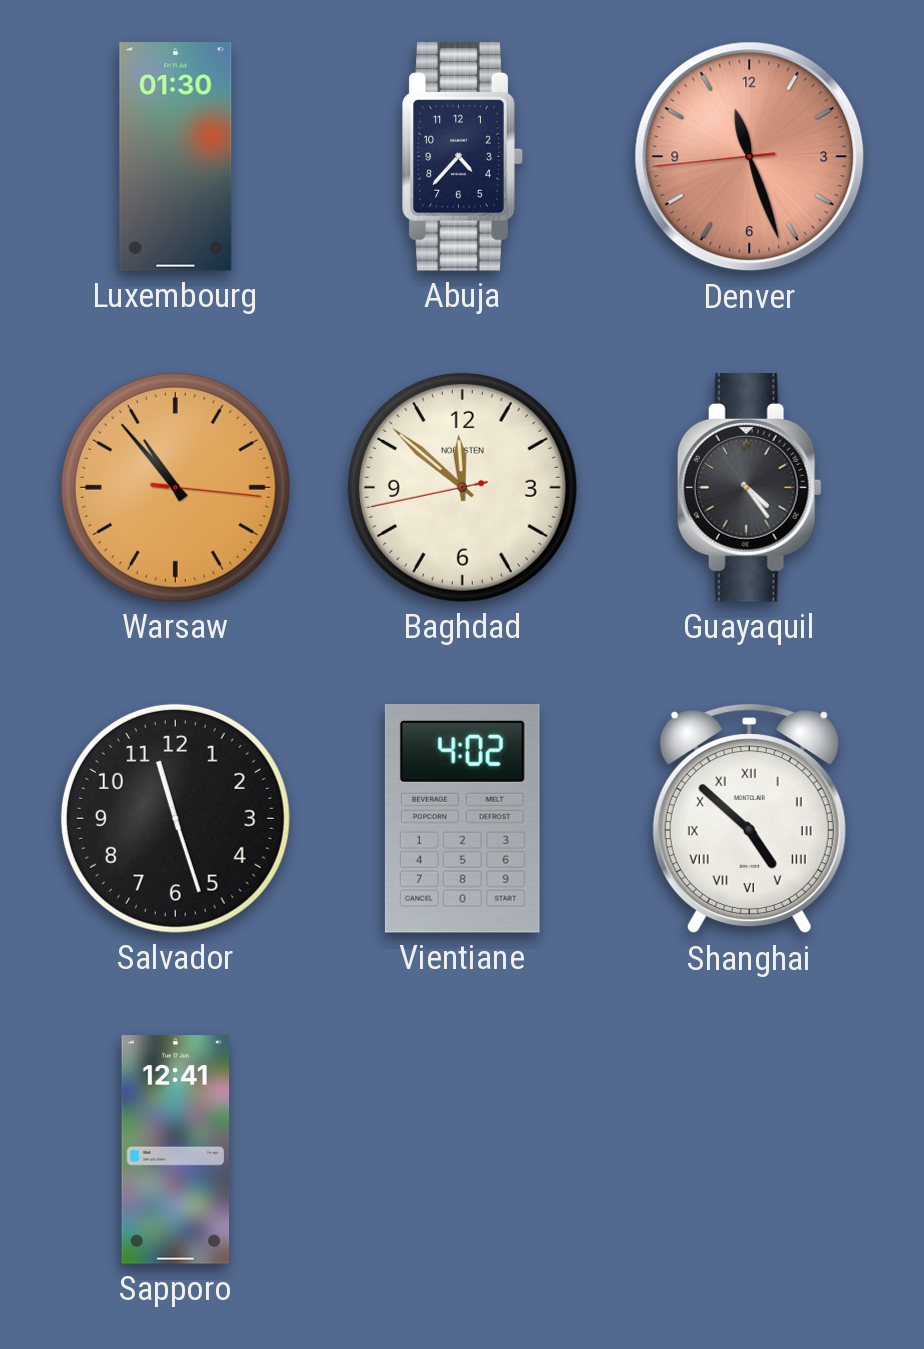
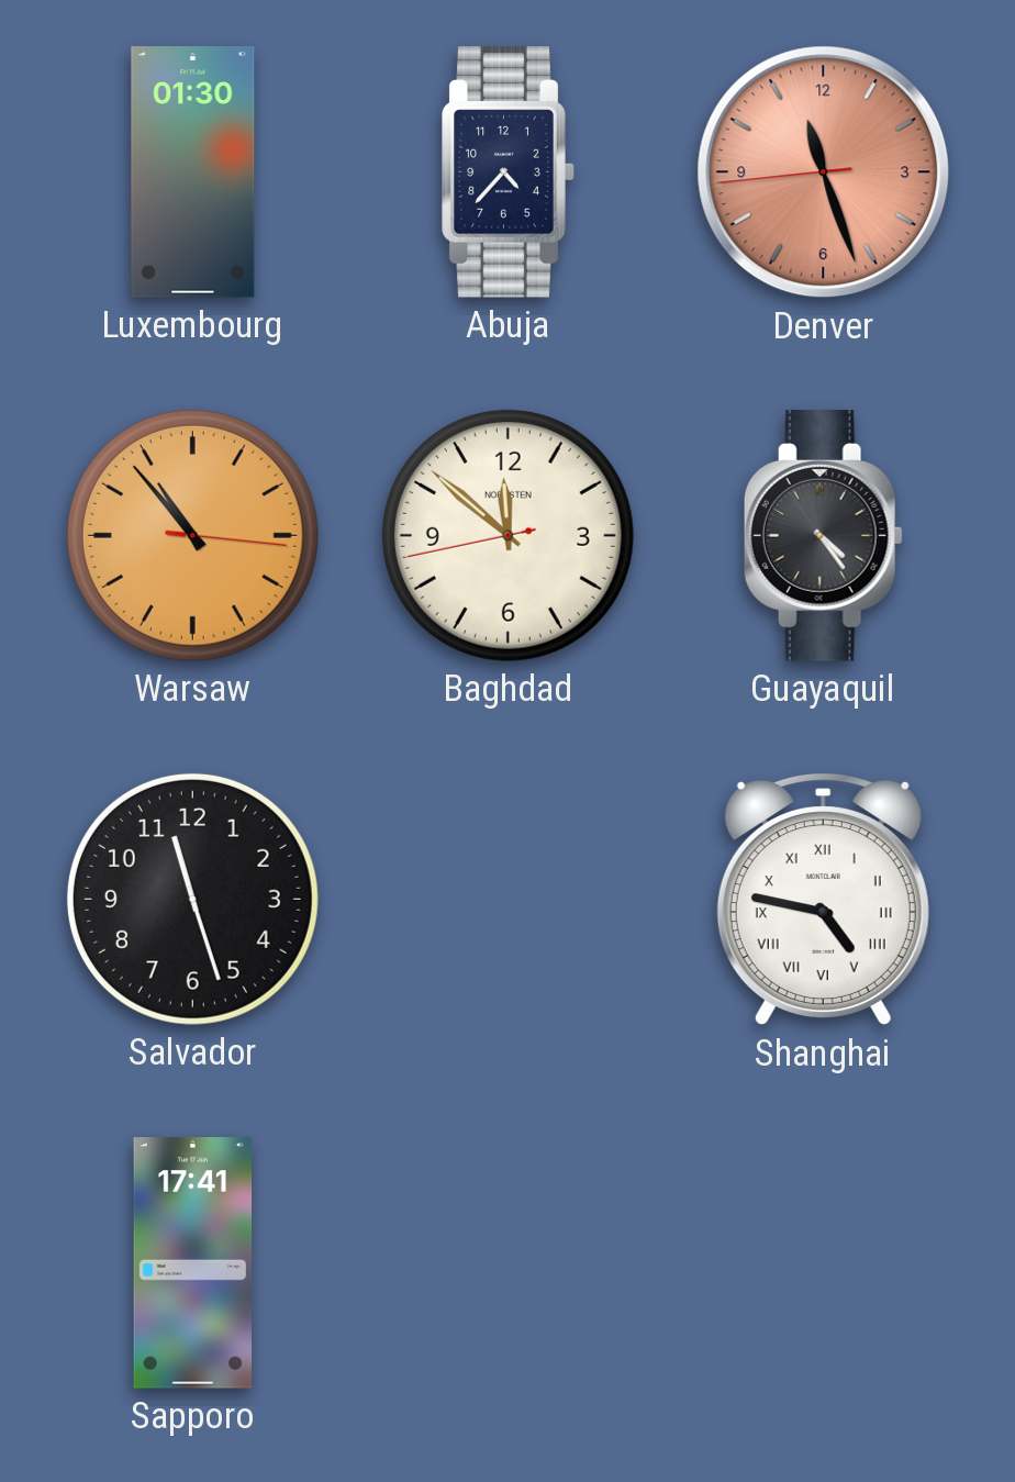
Vientiane: 4:02 -> none (462, 818)
Shanghai: 4:52 -> 4:47 (823, 900)
Sapporo: 12:41 -> 17:41 (193, 1263)
